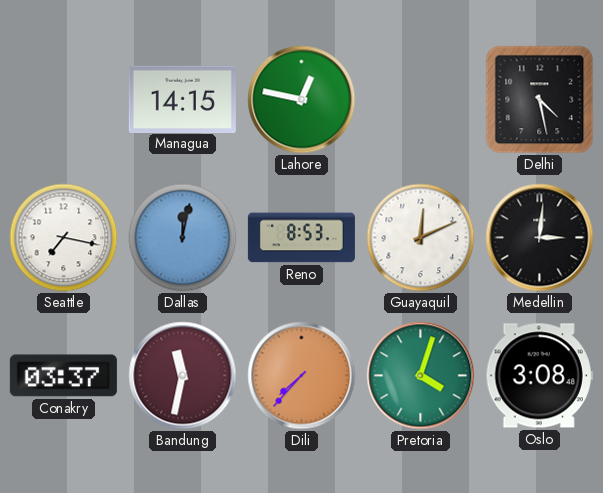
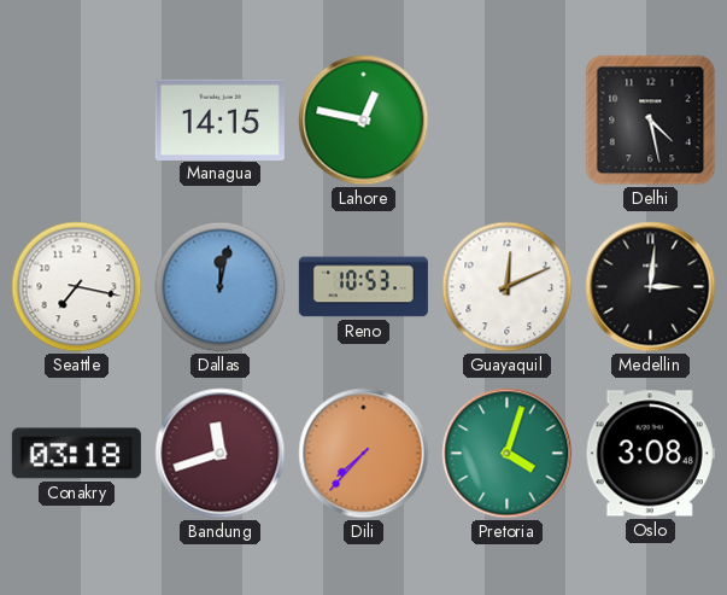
Reno: 8:53 -> 10:53 (363, 287)
Conakry: 03:37 -> 03:18 (76, 454)
Bandung: 11:32 -> 11:42 (221, 454)
